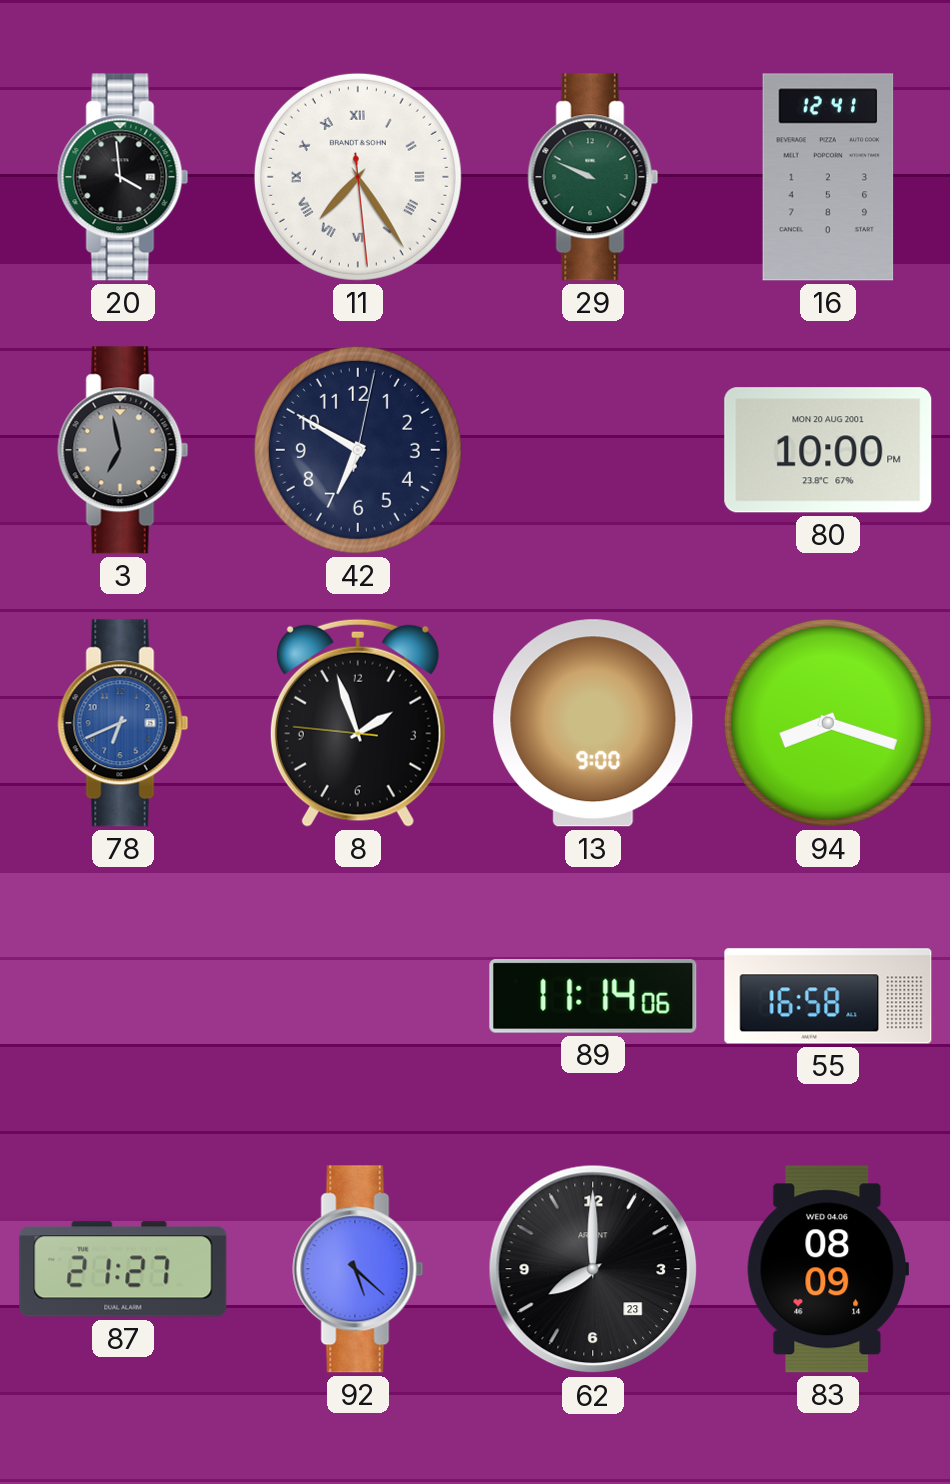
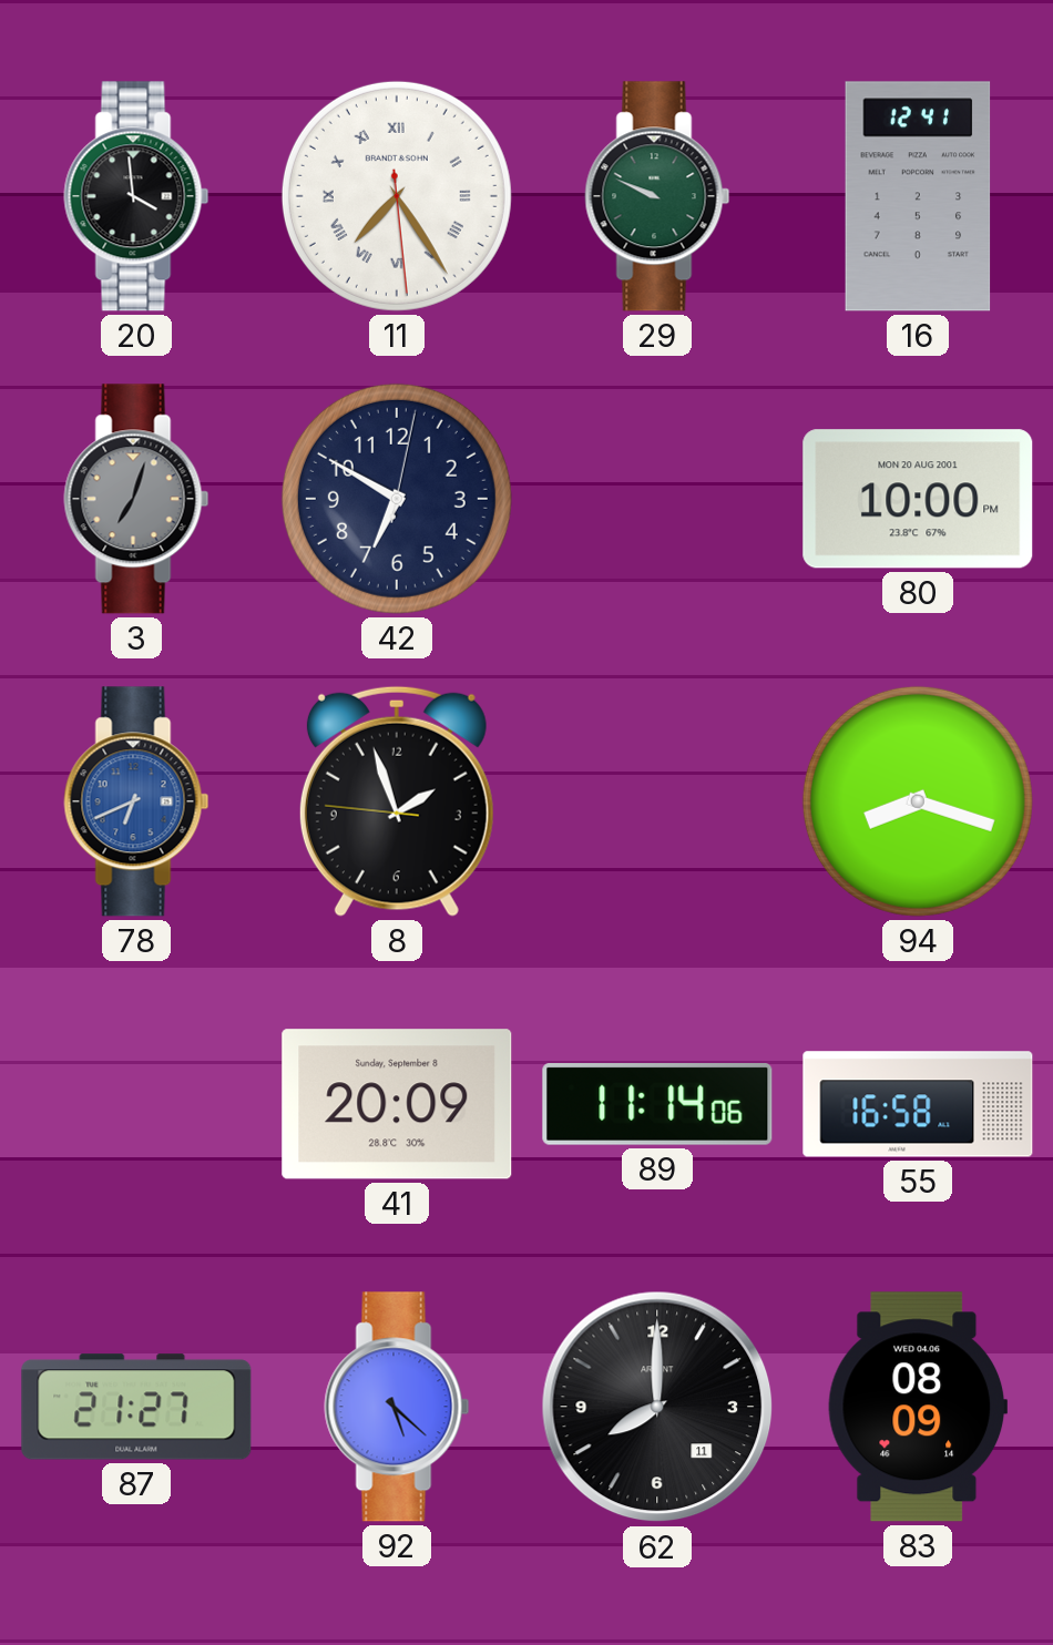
3: 6:58 -> 7:03 (136, 499)
13: 9:00 -> none (593, 723)
41: none -> 20:09 (397, 1104)
62 date: 23 -> 11 (657, 1407)
